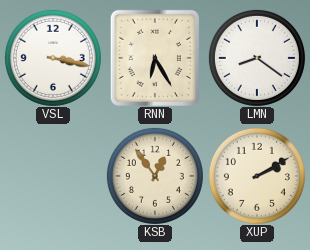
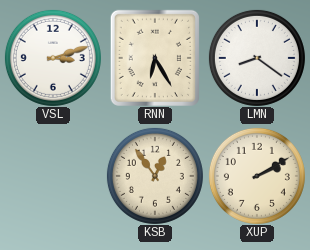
VSL: 3:17 -> 3:12 (53, 58)
